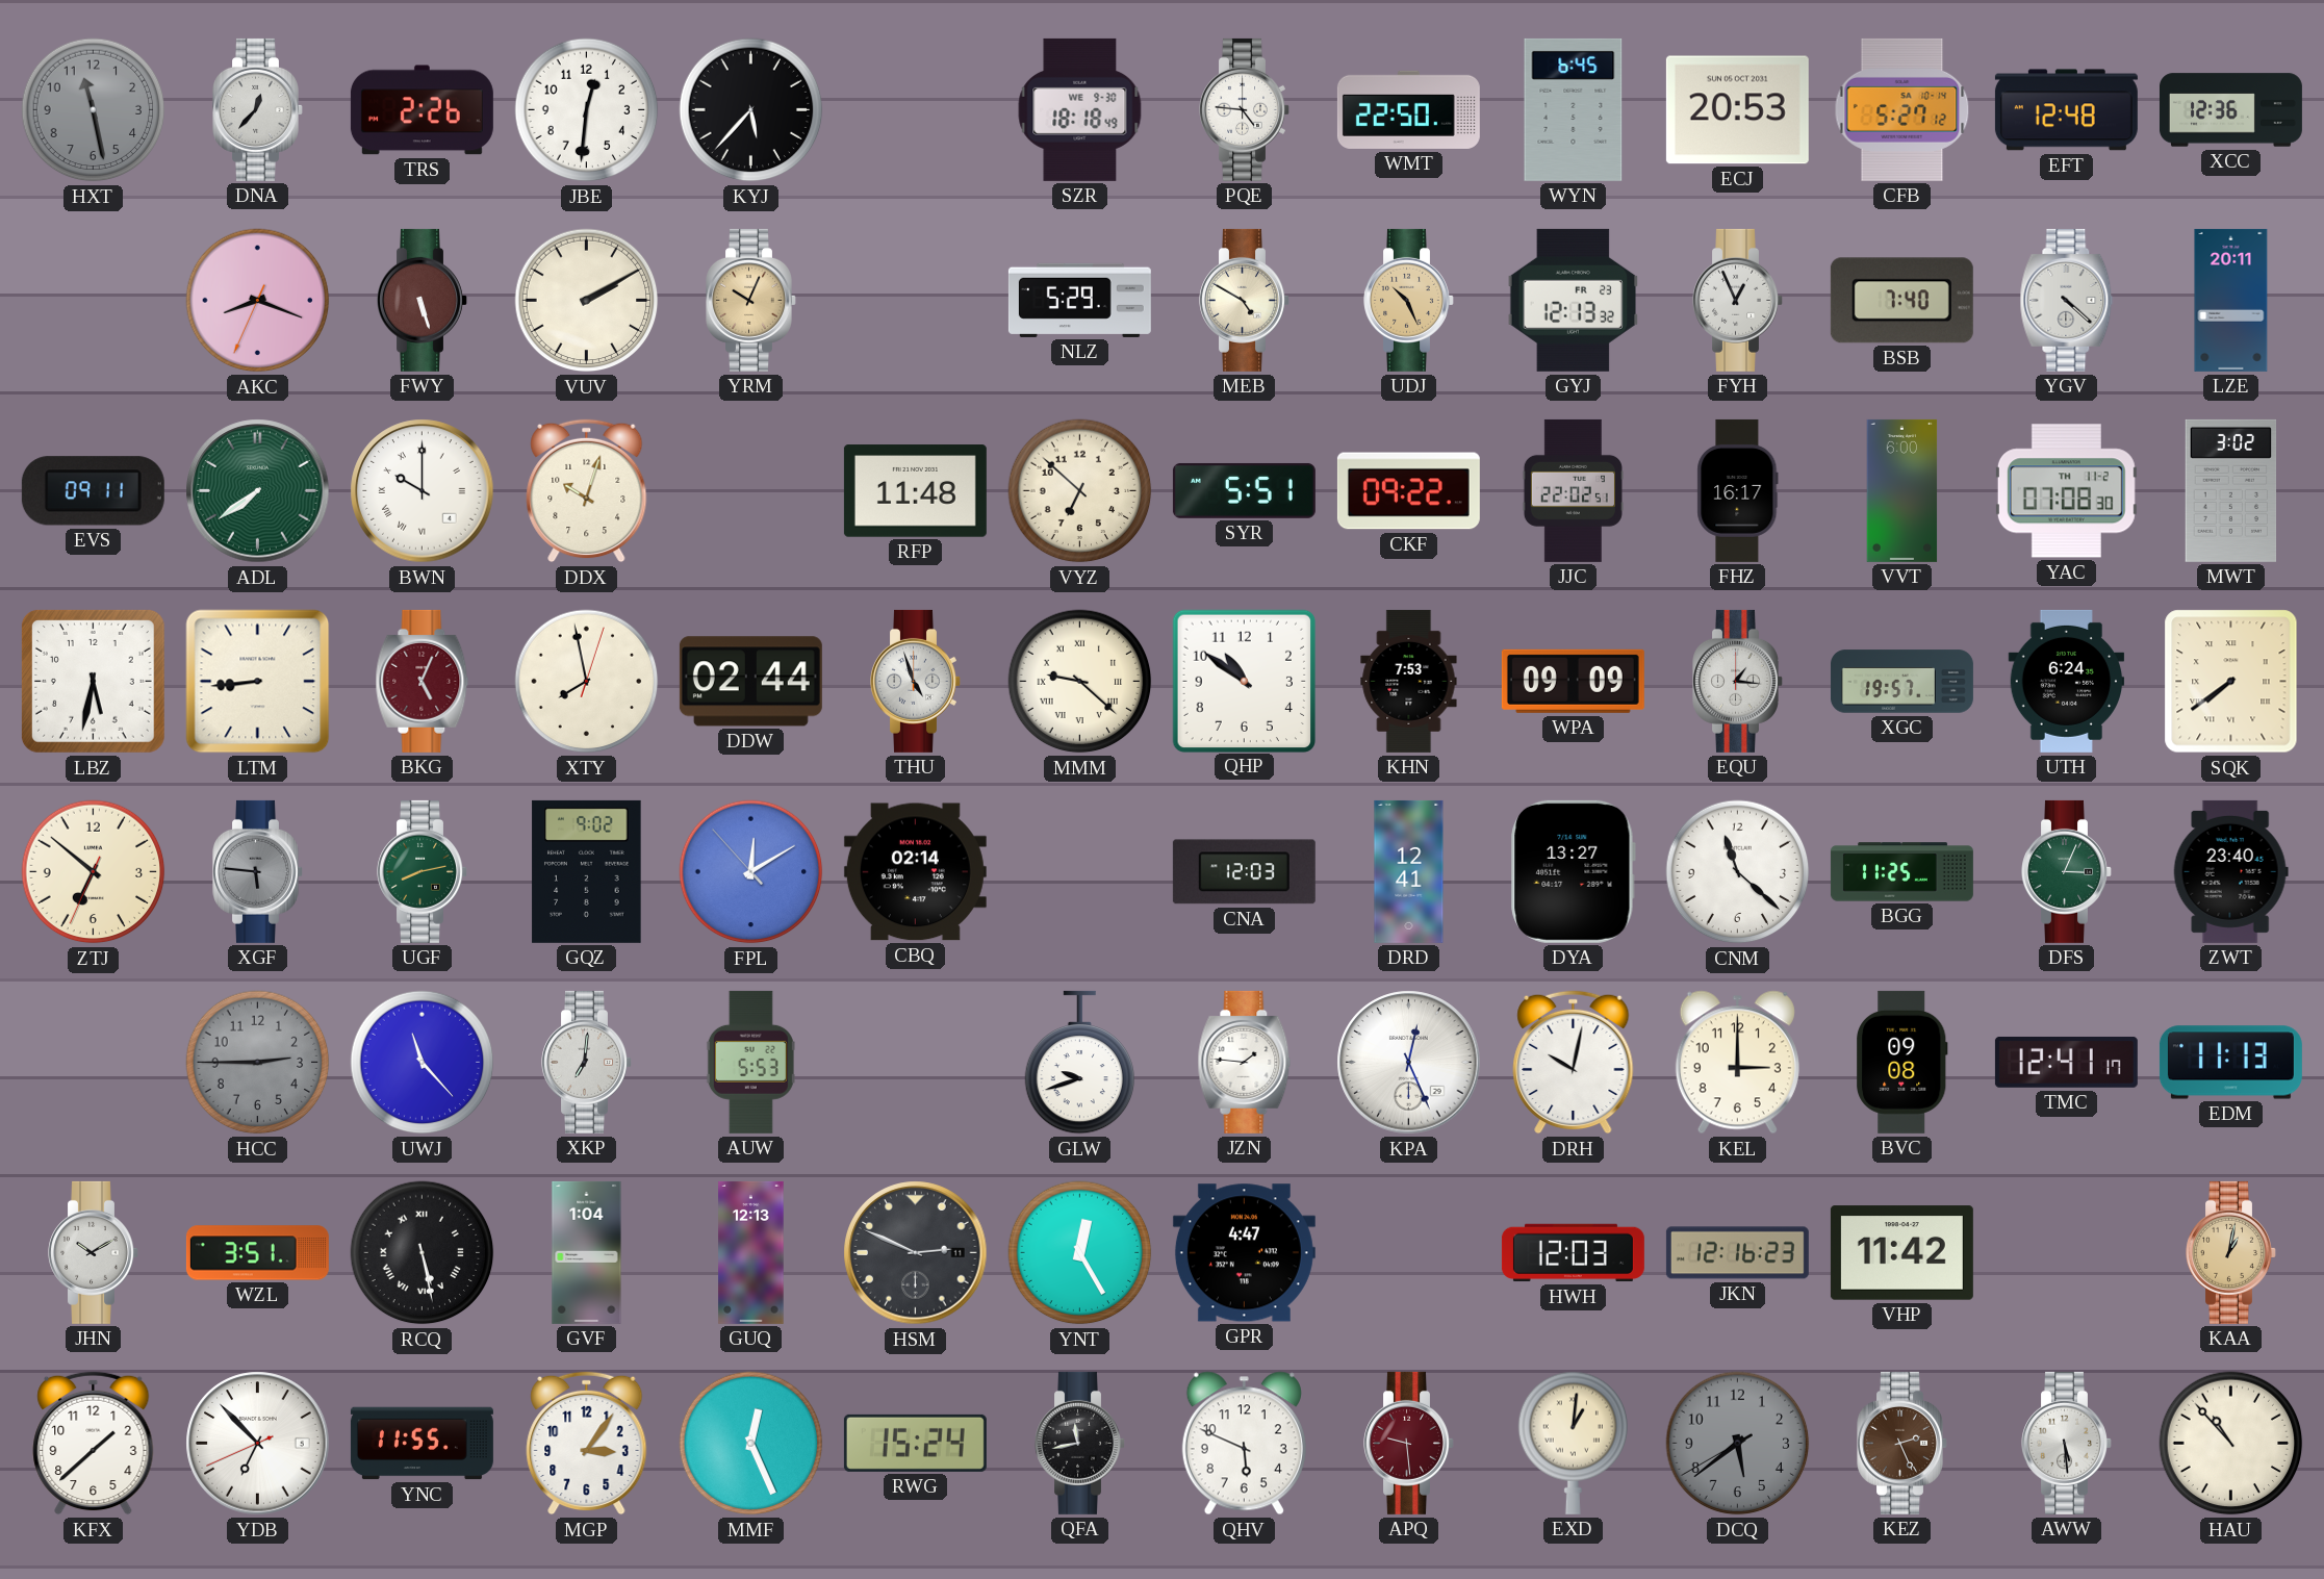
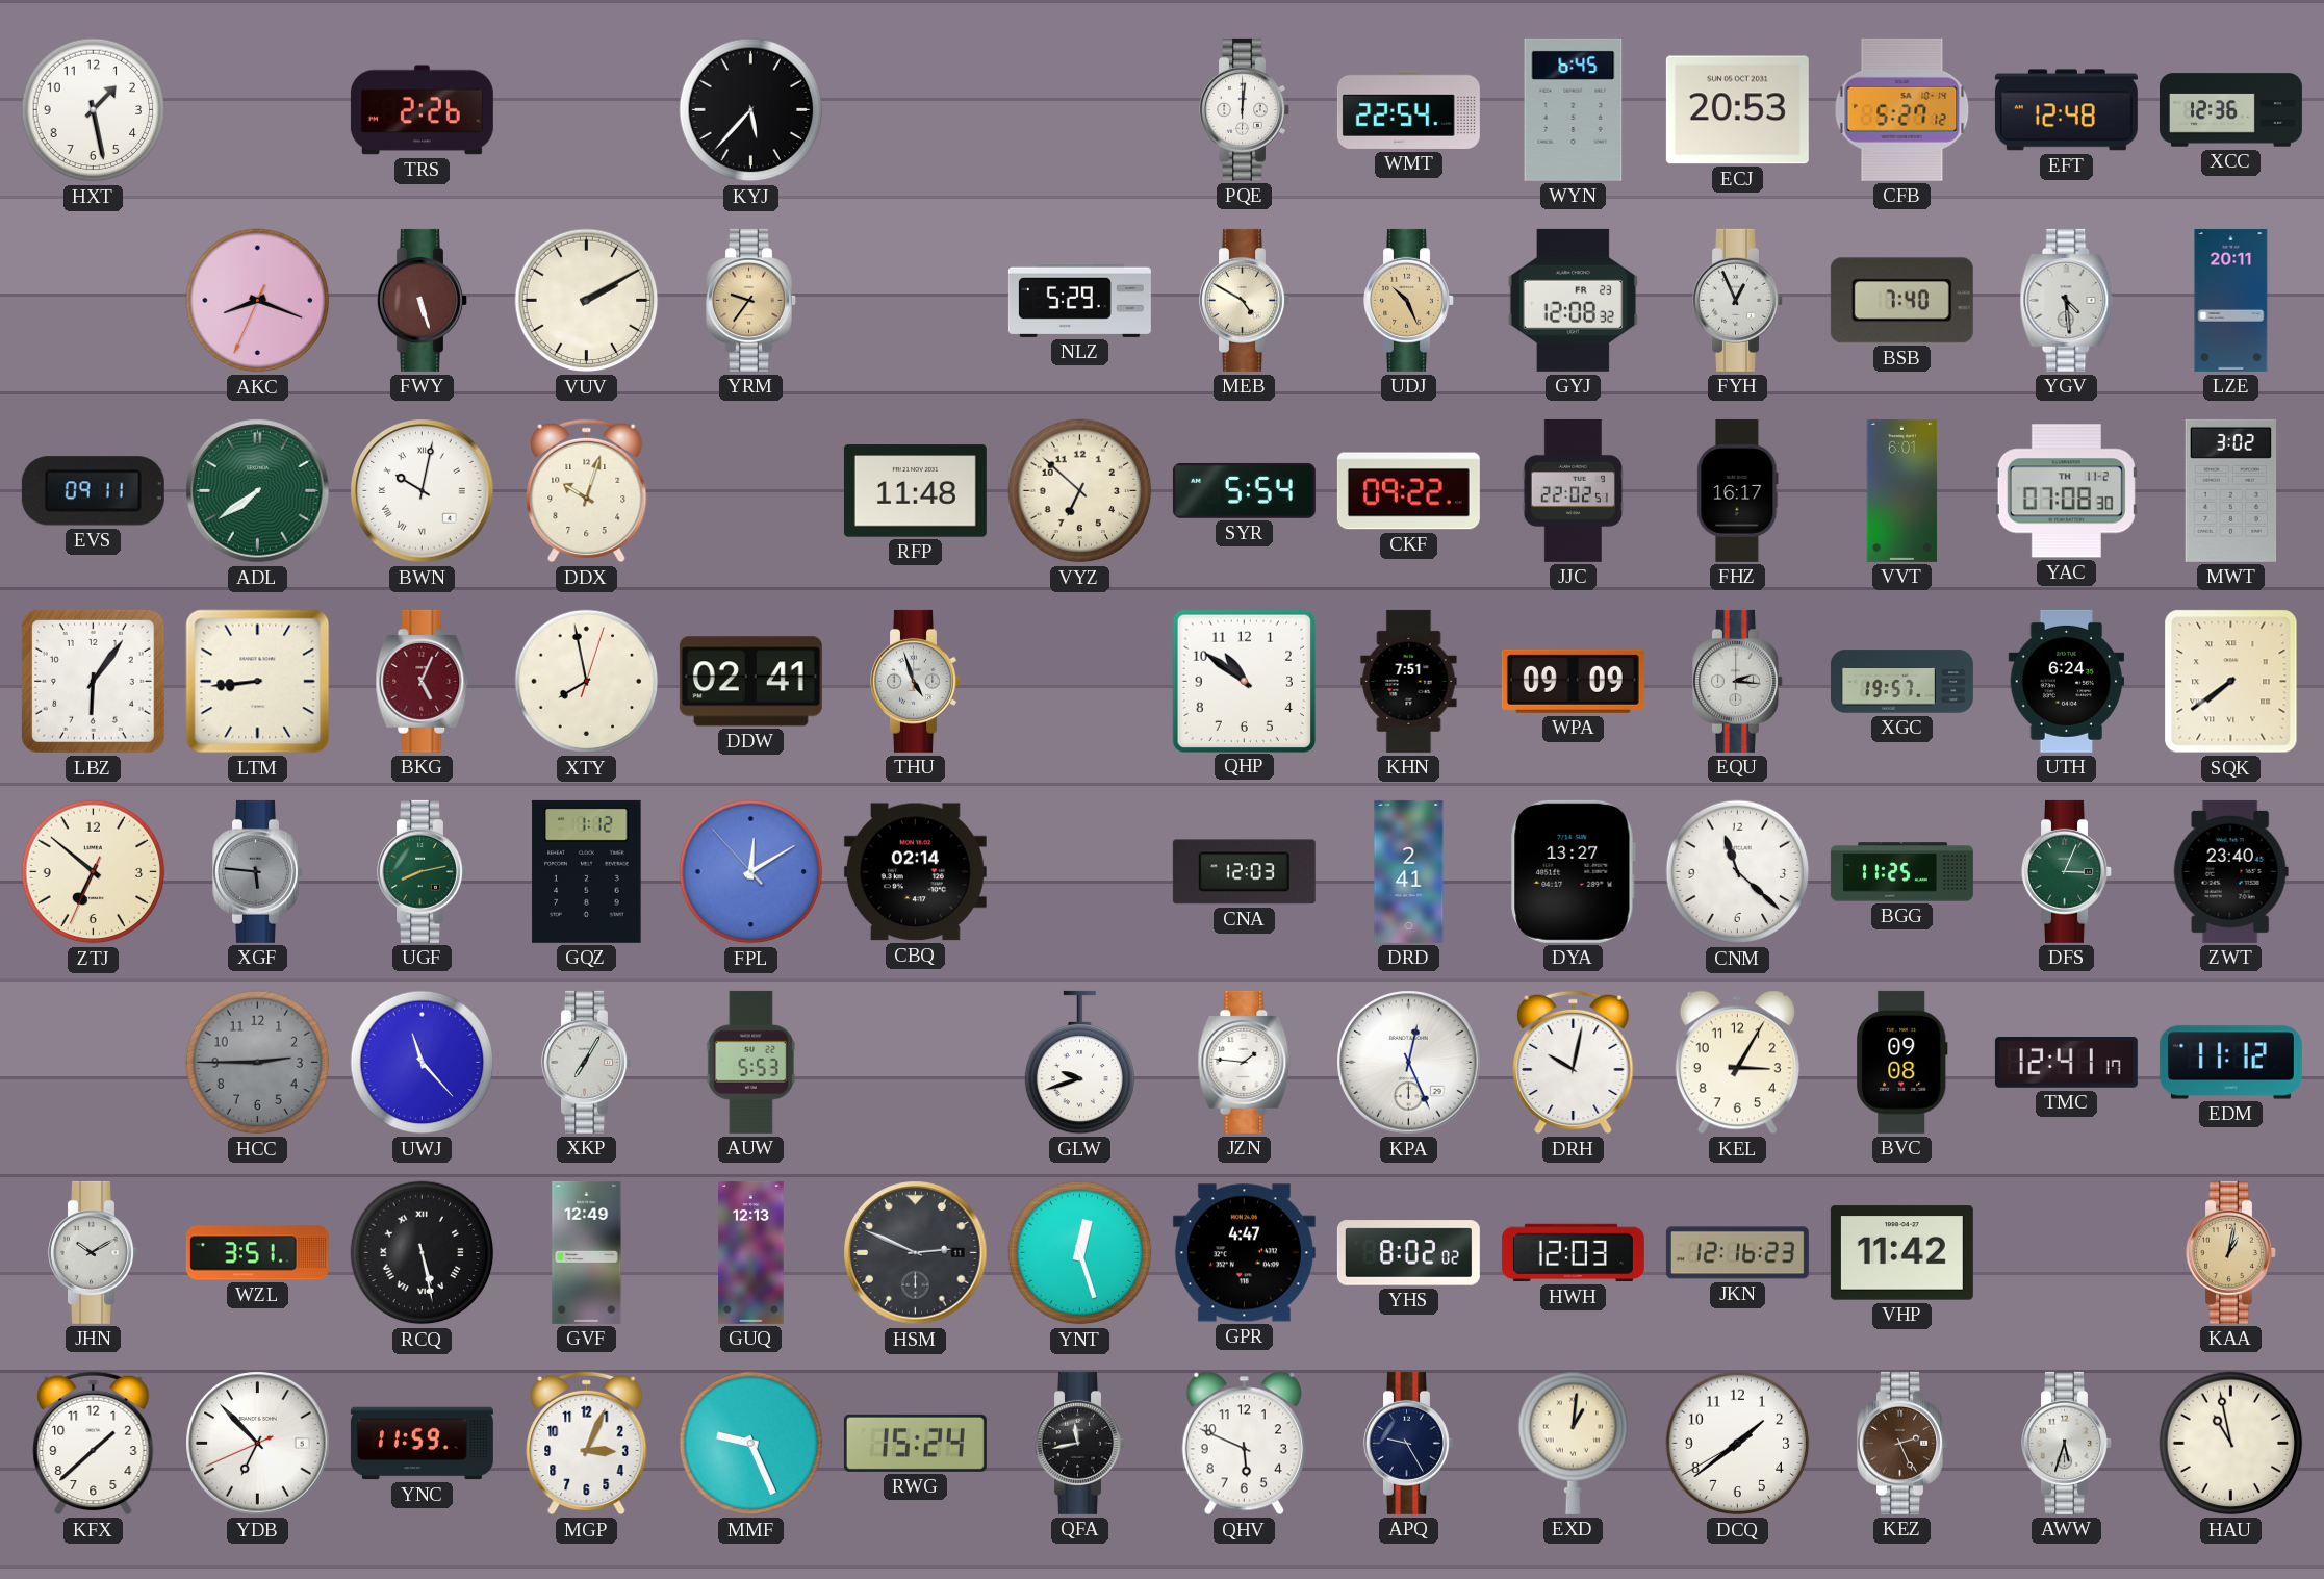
HXT: 11:28 -> 1:28 (94, 110)
HXT dial: grey -> white (94, 110)
DNA: 12:37 -> none (258, 109)
JBE: 12:31 -> none (587, 110)
SZR: 18:18 -> none (1080, 109)
PQE: 4:46 -> 12:01 (1245, 109)
WMT: 22:50 -> 22:54 (1408, 109)
YRM: 10:04 -> 9:36 (751, 300)
GYJ: 12:13 -> 12:08 (1573, 300)
YGV: 4:22 -> 4:29 (2067, 300)
BWN: 10:00 -> 10:02 (423, 491)
SYR: 5:51 -> 5:54 (1244, 490)
VVT: 6:00 -> 6:01 (1902, 490)
LBZ: 5:32 -> 6:06 (93, 681)
DDW: 02:44 -> 02:41 (750, 682)
MMM: 9:22 -> none (1080, 682)
KHN: 7:53 -> 7:51 (1409, 681)
EQU: 1:16 -> 2:16 (1738, 681)
GQZ: 9:02 -> 1:12 (587, 871)
DRD: 12:41 -> 2:41 (1409, 871)
XKP: 7:01 -> 7:05 (587, 1062)
KEL: 3:00 -> 3:05 (1737, 1063)
EDM: 11:13 -> 11:12 (2230, 1063)
GVF: 1:04 -> 12:49 (587, 1252)
YNT: 12:25 -> 12:27 (1080, 1253)
YHS: none -> 8:02 (1408, 1253)
YNC: 11:55 -> 11:59 (422, 1444)
MGP: 3:06 -> 3:04 (587, 1444)
MMF: 12:26 -> 9:26 (751, 1444)
APQ: 9:29 -> 9:25 (1409, 1443)
APQ dial: burgundy -> navy (1409, 1443)
DCQ: 5:38 -> 1:38 (1738, 1444)
DCQ dial: grey -> white (1738, 1444)
AWW: 5:29 -> 5:33 (2067, 1443)
HAU: 10:53 -> 10:58 (2231, 1444)
